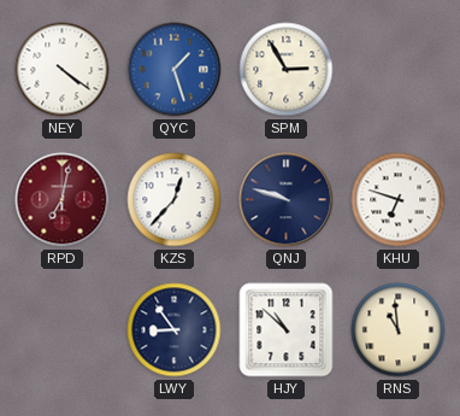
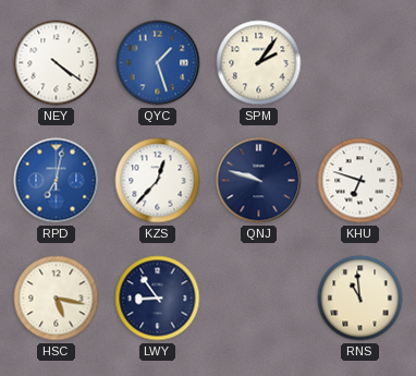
SPM: 2:55 -> 2:06 (259, 63)
RPD dial: burgundy -> blue (57, 181)
HSC: none -> 5:17 (57, 299)
HJY: 10:52 -> none (287, 330)
